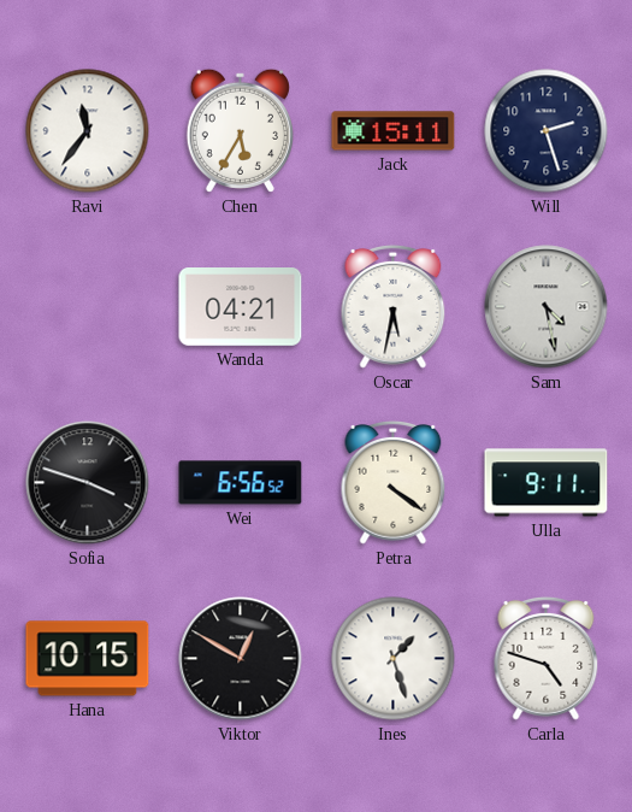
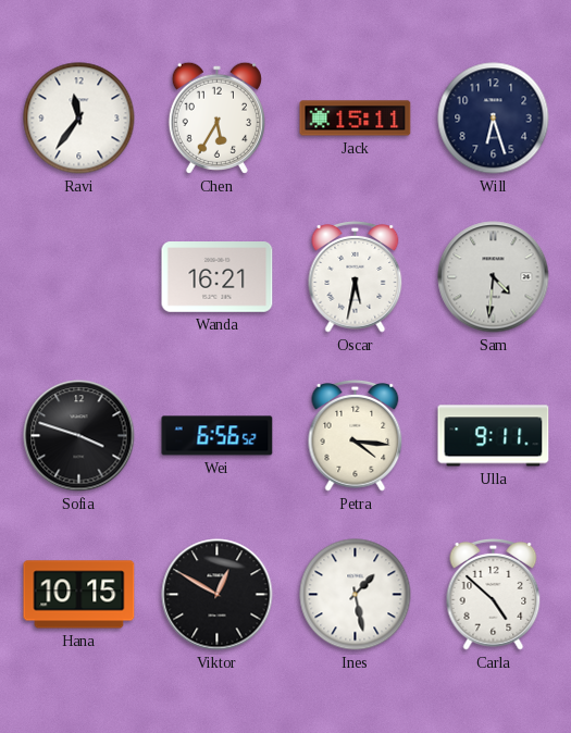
Will: 2:27 -> 6:27 (494, 119)
Wanda: 04:21 -> 16:21 (218, 277)
Sam: 4:28 -> 4:31 (494, 277)
Petra: 4:21 -> 4:16 (356, 436)
Ines: 1:27 -> 1:28 (356, 595)
Carla: 4:48 -> 4:52 (494, 595)
